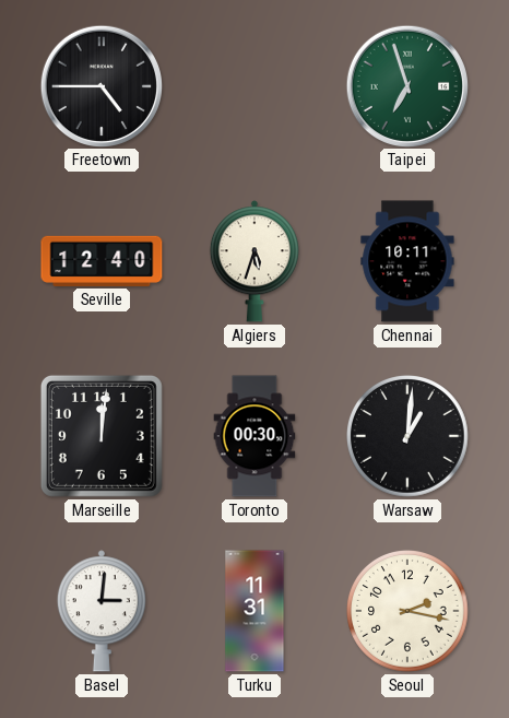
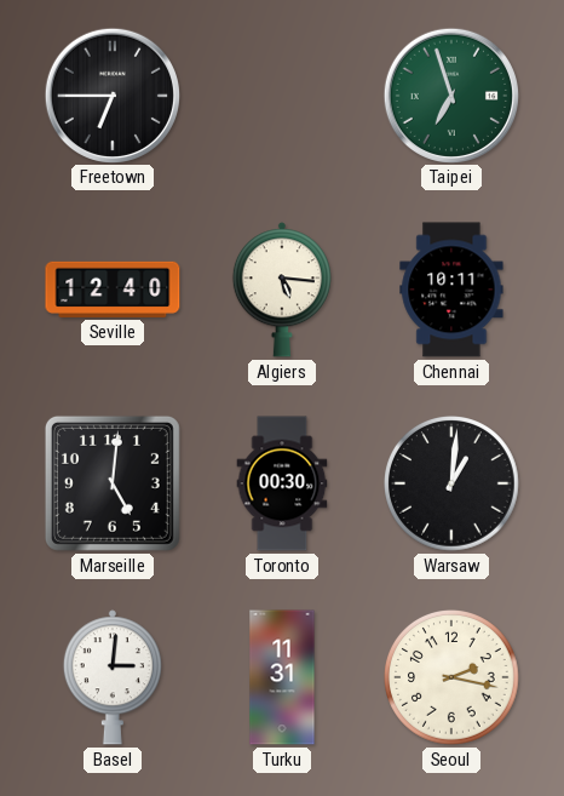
Freetown: 4:45 -> 6:45 (111, 95)
Algiers: 5:33 -> 5:16 (282, 290)
Marseille: 12:01 -> 5:01 (113, 483)
